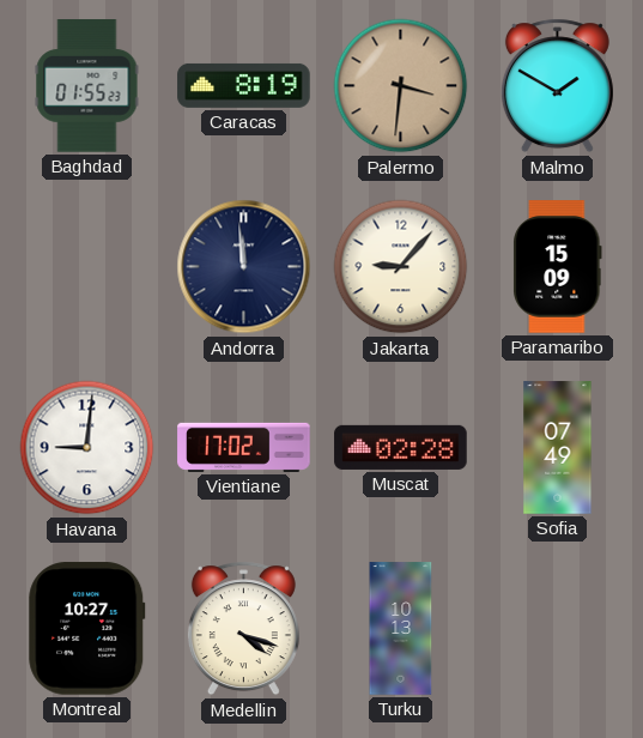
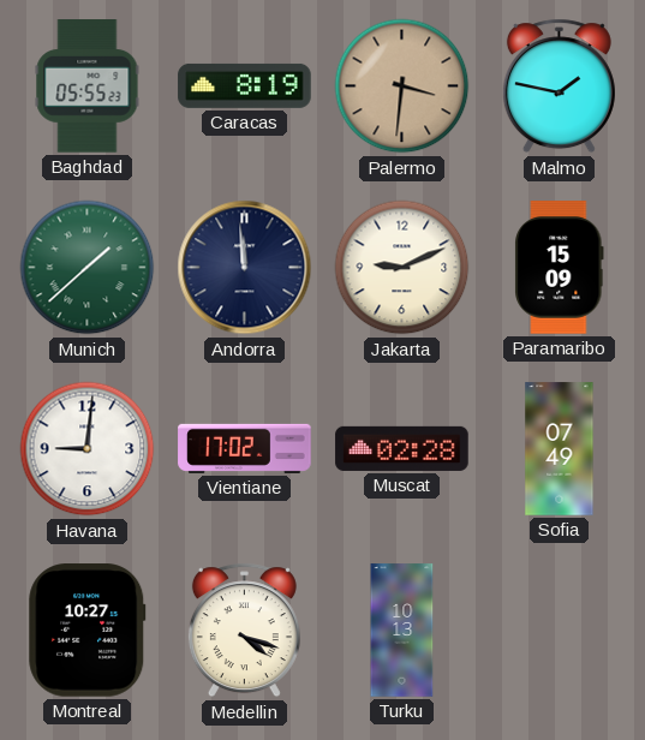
Baghdad: 01:55 -> 05:55 (88, 86)
Malmo: 1:50 -> 1:47 (559, 86)
Munich: none -> 1:38 (88, 268)
Jakarta: 9:07 -> 9:11 (402, 268)
